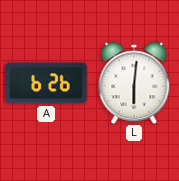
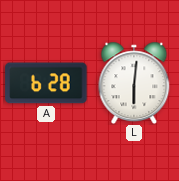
A: 6:26 -> 6:28 (46, 83)
